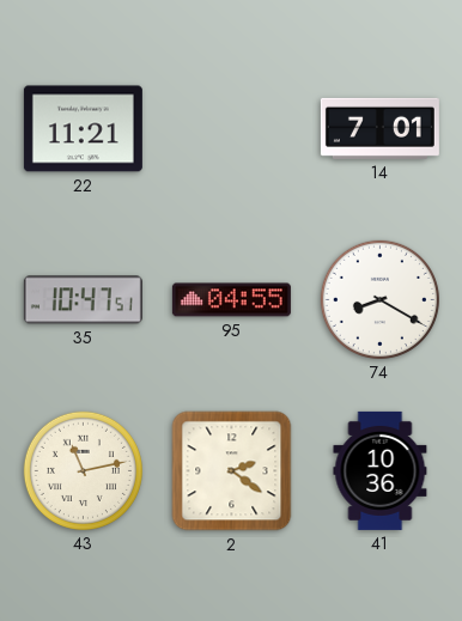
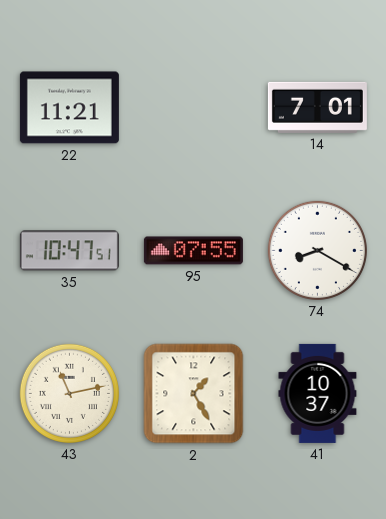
95: 04:55 -> 07:55 (193, 251)
2: 2:21 -> 1:25 (194, 394)
41: 10:36 -> 10:37 (318, 393)
